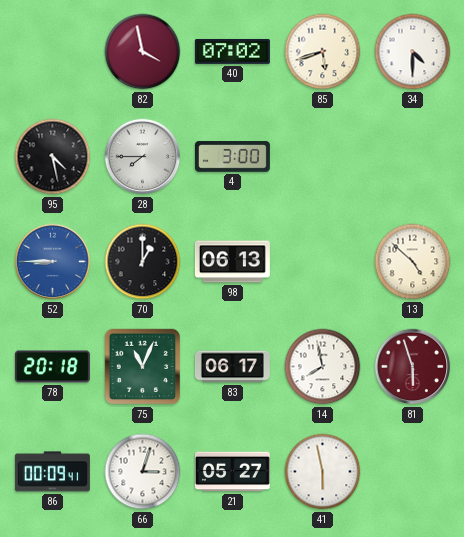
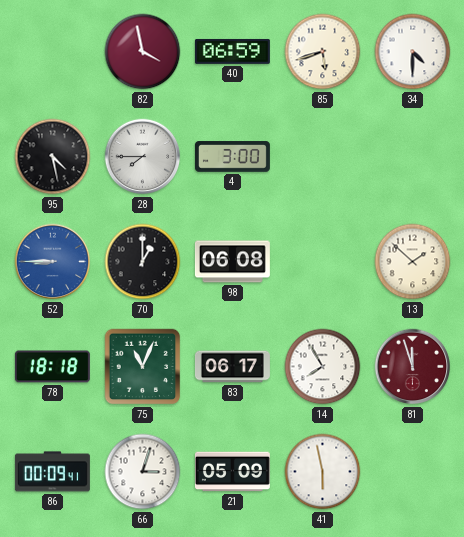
40: 07:02 -> 06:59 (232, 52)
98: 06:13 -> 06:08 (232, 262)
13: 4:52 -> 1:52 (413, 262)
78: 20:18 -> 18:18 (52, 367)
14: 7:58 -> 7:55 (323, 367)
81: 5:57 -> 11:57 (413, 367)
21: 05:27 -> 05:09 (232, 472)
